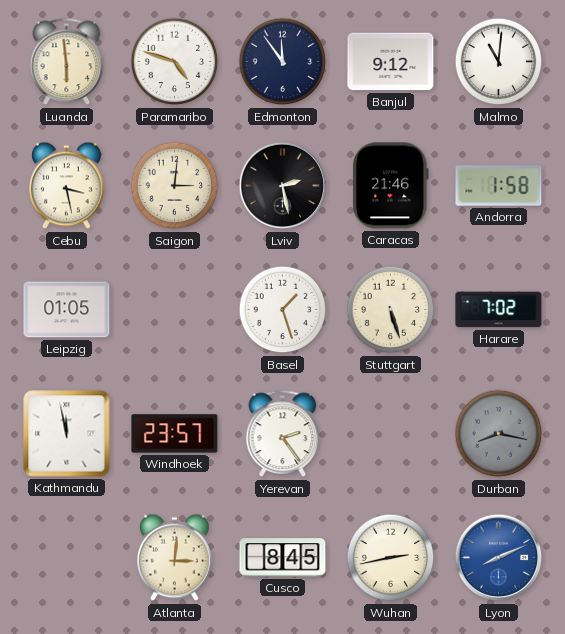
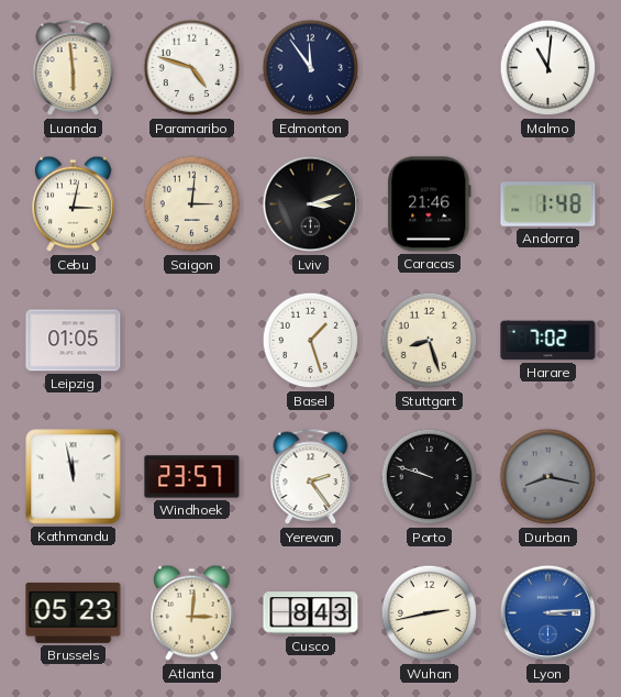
Banjul: 9:12 -> none (391, 62)
Cebu: 3:28 -> 3:02 (74, 204)
Lviv: 2:28 -> 3:12 (311, 204)
Andorra: 1:58 -> 1:48 (548, 204)
Stuttgart: 5:27 -> 8:27 (430, 341)
Porto: none -> 9:48 (430, 477)
Brussels: none -> 05:23 (74, 612)
Cusco: 8:45 -> 8:43 (311, 613)
Lyon: 8:11 -> 3:14 (548, 613)
